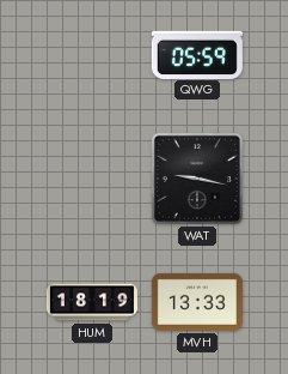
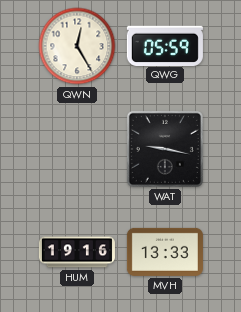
QWN: none -> 12:25 (77, 46)
HUM: 18:19 -> 19:16 (77, 252)
